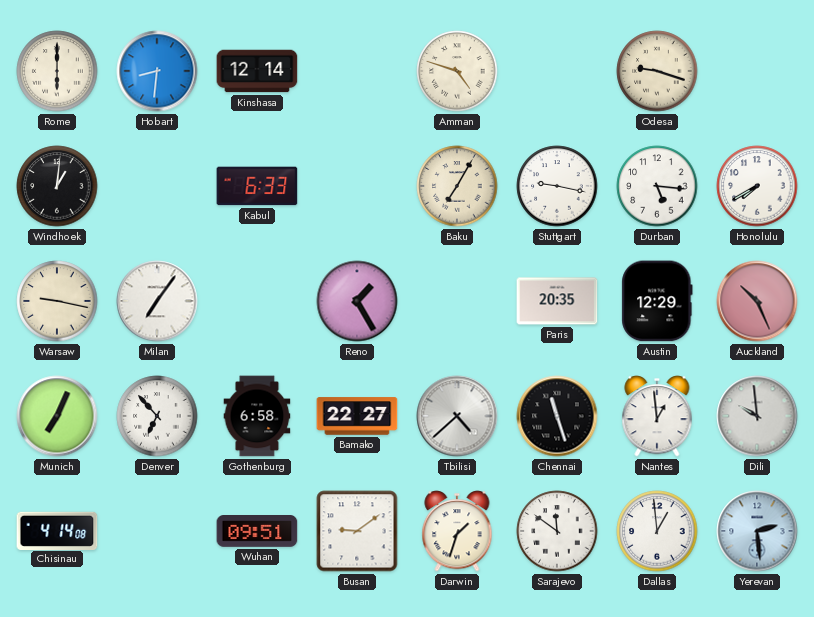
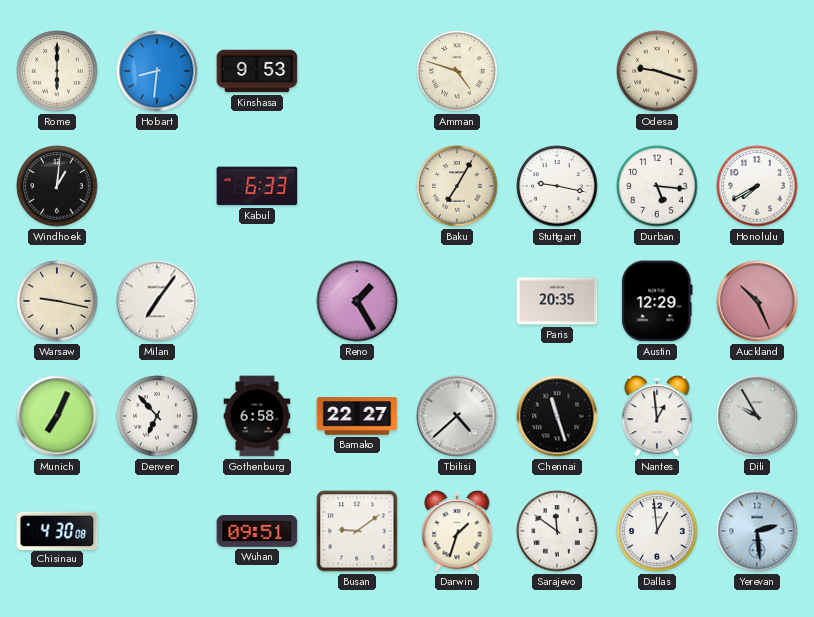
Kinshasa: 12:14 -> 9:53 (257, 71)
Dili: 9:59 -> 9:55 (757, 416)
Chisinau: 4:14 -> 4:30 (57, 530)
